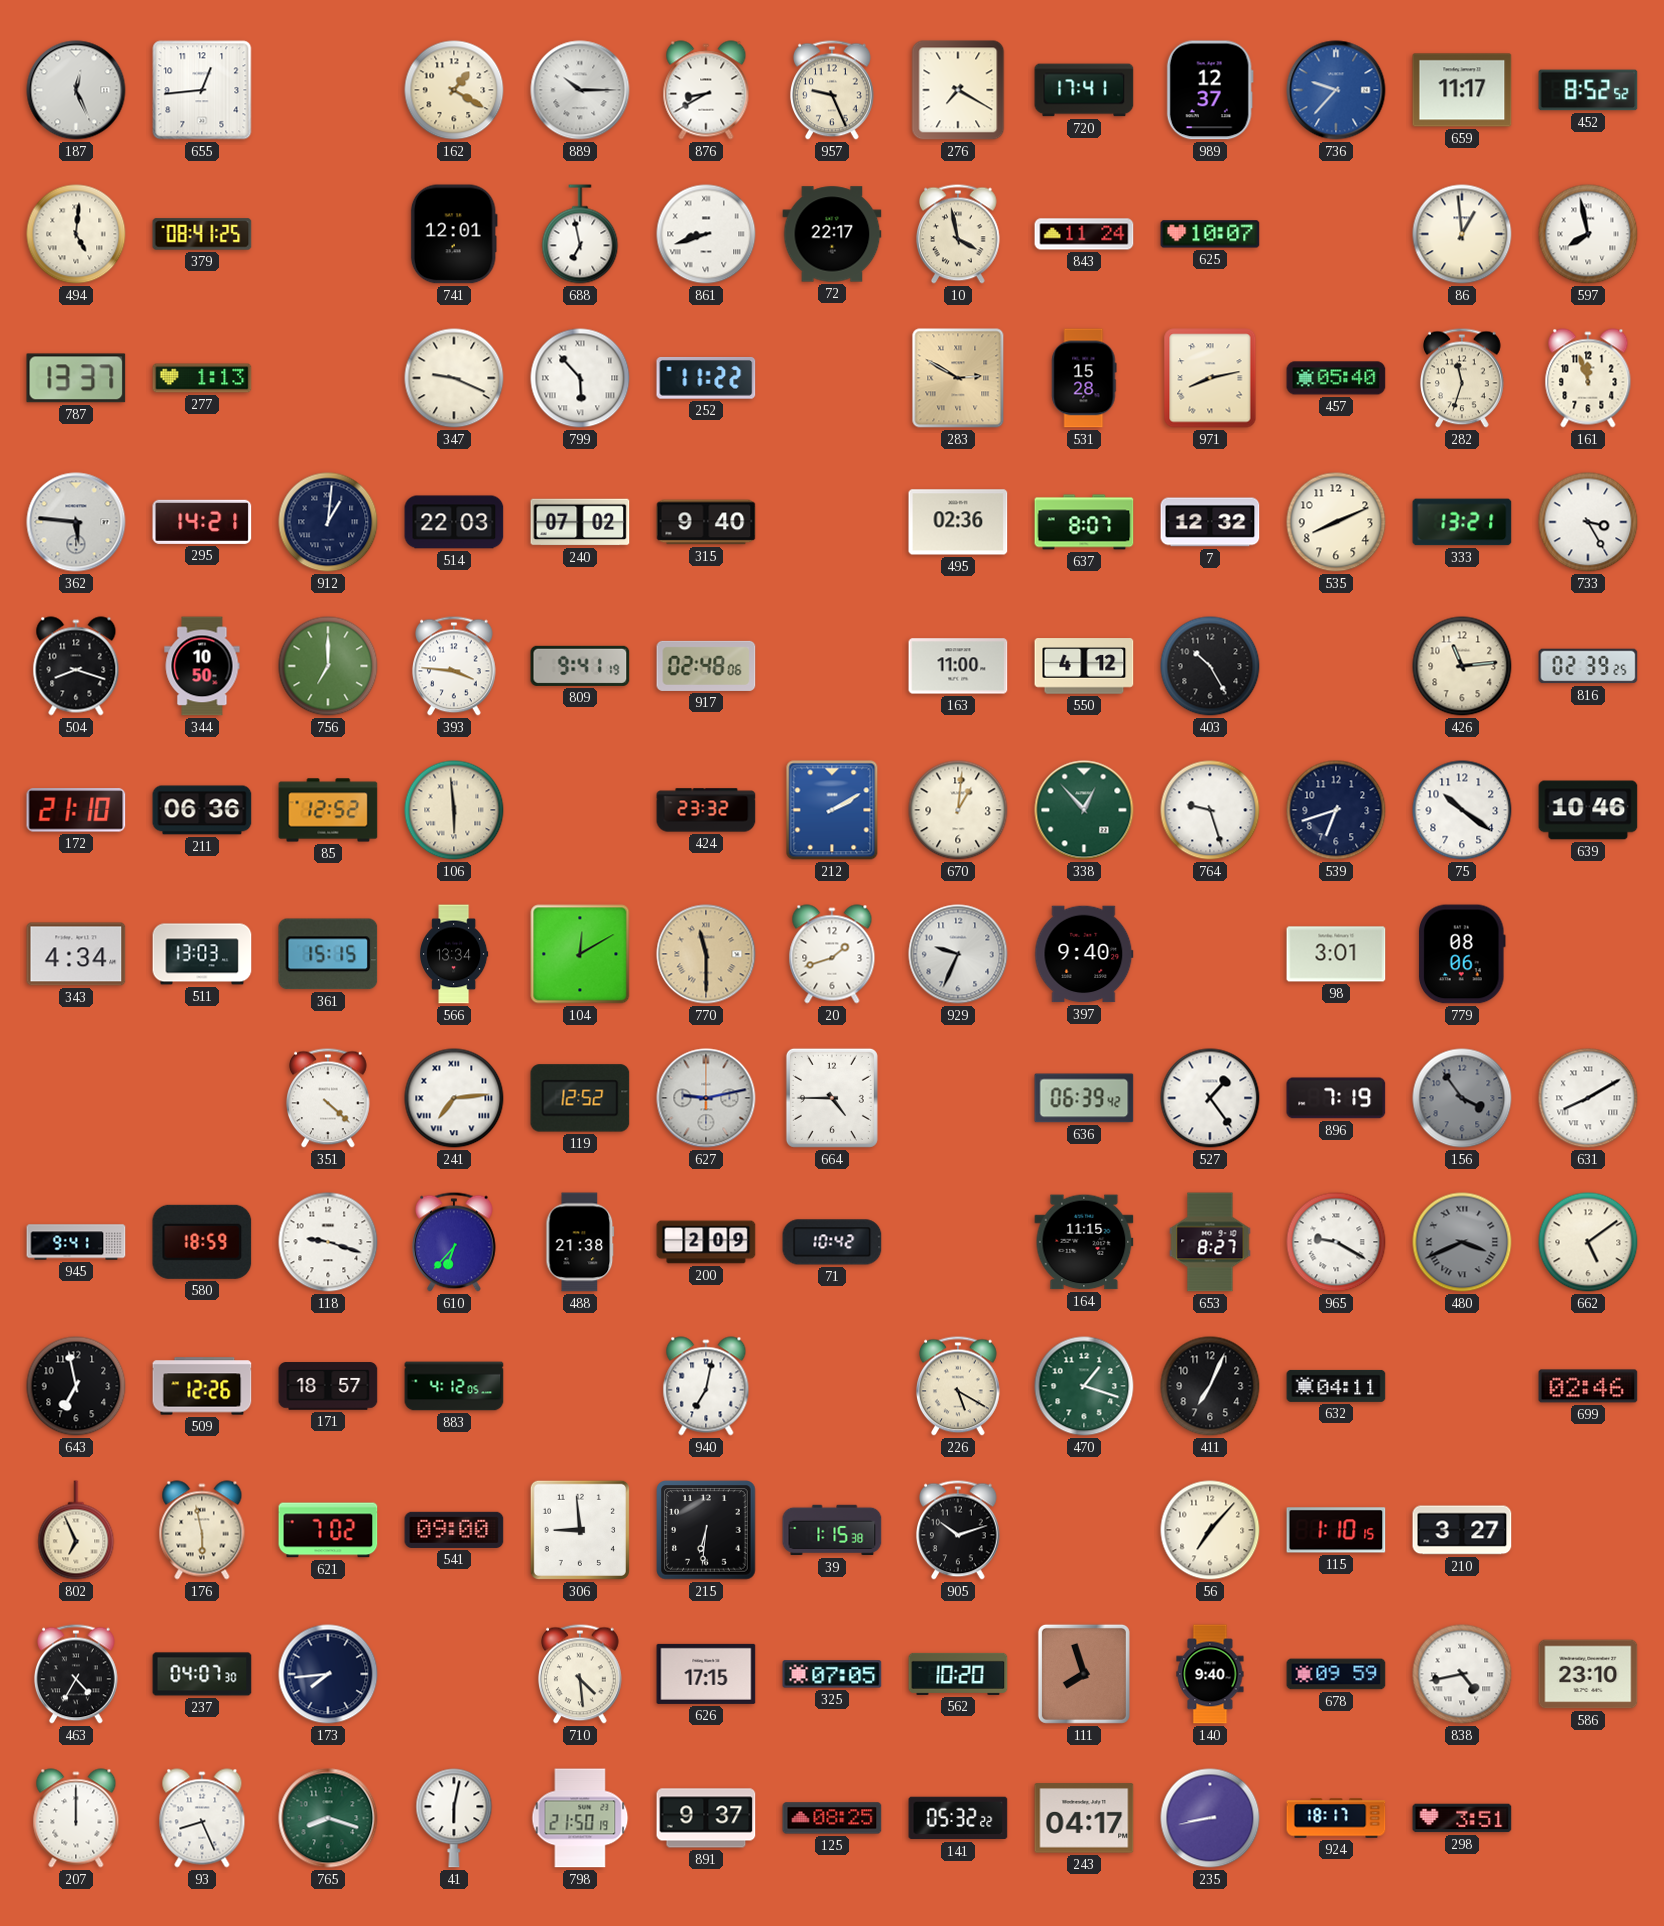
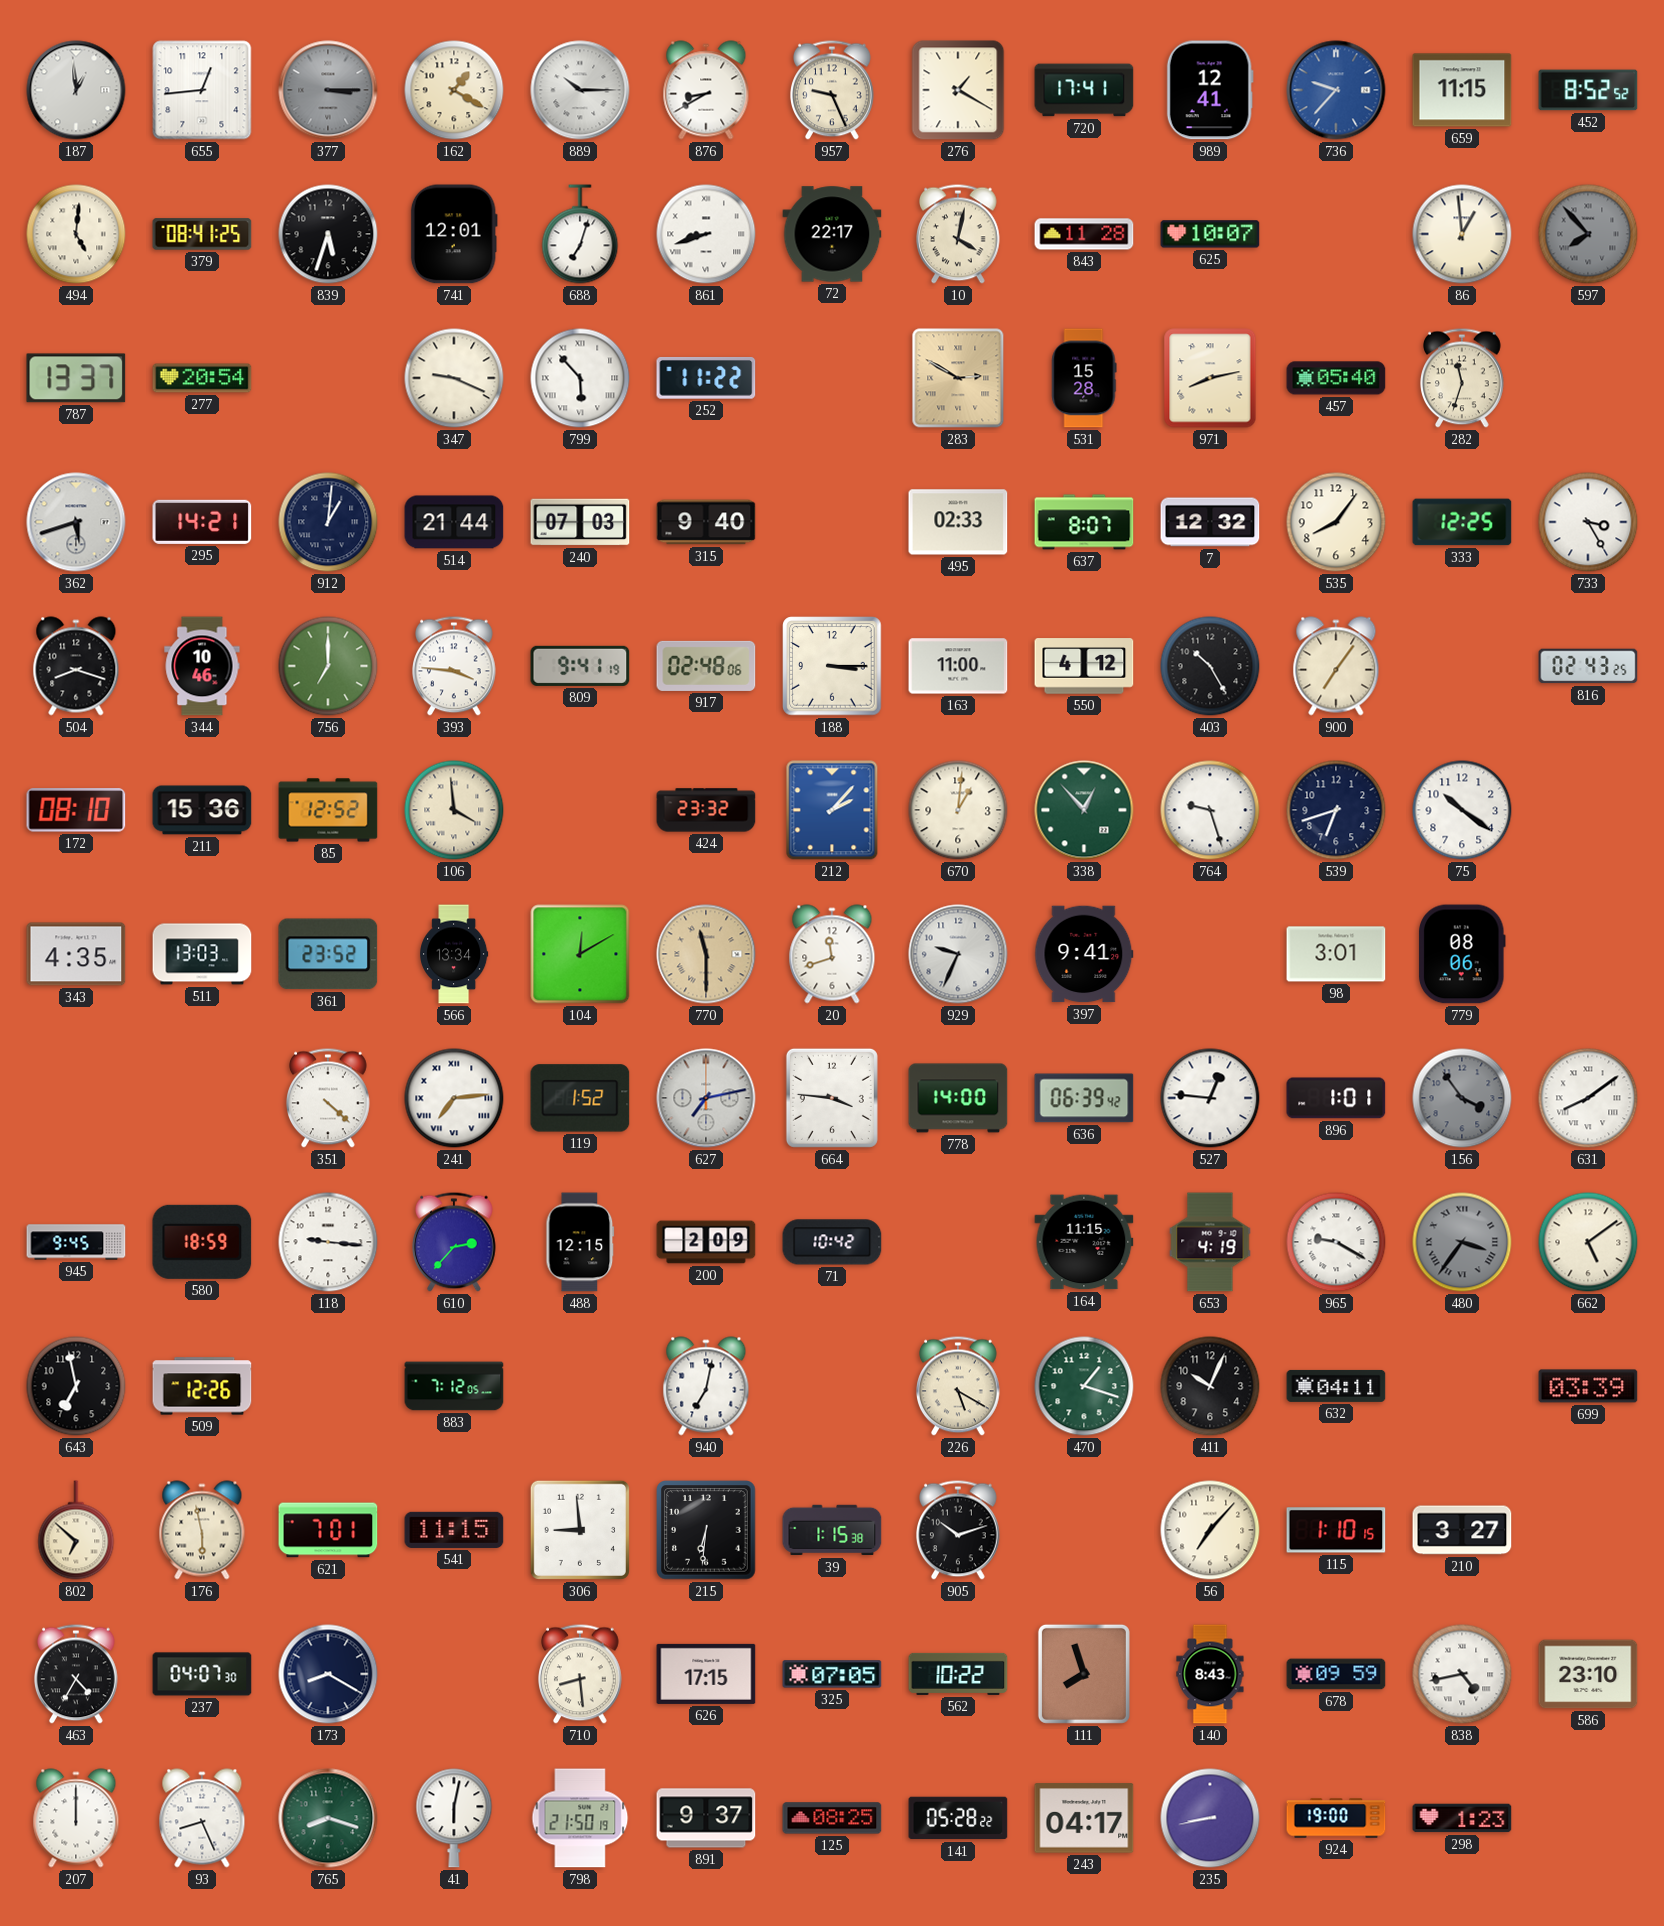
187: 12:26 -> 12:59 (76, 90)
377: none -> 3:15 (328, 90)
276: 7:20 -> 1:20 (958, 90)
989: 12:37 -> 12:41 (1210, 90)
659: 11:17 -> 11:15 (1462, 90)
839: none -> 5:33 (328, 234)
688: 6:58 -> 7:03 (580, 234)
10: 3:58 -> 4:02 (959, 234)
843: 11:24 -> 11:28 (1084, 234)
597: 7:58 -> 7:53 (1588, 234)
597 dial: white -> grey (1588, 234)
277: 1:13 -> 20:54 (202, 378)
161: 11:57 -> none (1588, 378)
362: 5:46 -> 5:42 (76, 522)
514: 22:03 -> 21:44 (454, 522)
240: 07:02 -> 07:03 (580, 522)
495: 02:36 -> 02:33 (958, 522)
535: 8:11 -> 8:06 (1336, 522)
333: 13:21 -> 12:25 (1462, 522)
344: 10:50 -> 10:46 (202, 666)
188: none -> 3:15 (832, 666)
900: none -> 7:06 (1336, 666)
426: 11:14 -> none (1462, 666)
816: 02:39 -> 02:43 (1588, 666)
172: 21:10 -> 08:10 (76, 810)
211: 06:36 -> 15:36 (202, 810)
106: 5:59 -> 3:59 (454, 810)
212: 2:10 -> 2:07 (832, 810)
639: 10:46 -> none (1588, 810)
343: 4:34 -> 4:35 (76, 954)
361: 15:15 -> 23:52 (328, 954)
20: 1:42 -> 11:42 (832, 954)
397: 9:40 -> 9:41 (1084, 954)
119: 12:52 -> 1:52 (580, 1098)
627: 9:13 -> 7:13 (706, 1098)
664: 4:45 -> 3:46 (832, 1098)
778: none -> 14:00 (958, 1098)
527: 1:24 -> 12:46 (1210, 1098)
896: 7:19 -> 1:01 (1336, 1098)
631: 8:10 -> 8:09 (1588, 1098)
945: 9:41 -> 9:45 (76, 1242)
118: 9:18 -> 9:16 (328, 1242)
610: 6:37 -> 2:37 (455, 1242)
488: 21:38 -> 12:15 (580, 1242)
653: 8:27 -> 4:19 (1210, 1242)
480: 3:41 -> 3:36 (1462, 1242)
171: 18:57 -> none (328, 1386)
883: 4:12 -> 7:12 (454, 1386)
411: 7:04 -> 10:04 (1210, 1386)
699: 02:46 -> 03:39 (1588, 1386)
802: 6:56 -> 6:52 (76, 1530)
621: 7:02 -> 7:01 (328, 1530)
541: 09:00 -> 11:15 (454, 1530)
173: 7:44 -> 8:20 (328, 1674)
710: 4:29 -> 8:29 (581, 1674)
562: 10:20 -> 10:22 (958, 1674)
140: 9:40 -> 8:43 (1210, 1674)
141: 05:32 -> 05:28 (958, 1818)
924: 18:17 -> 19:00 (1336, 1818)
298: 3:51 -> 1:23 (1462, 1818)
